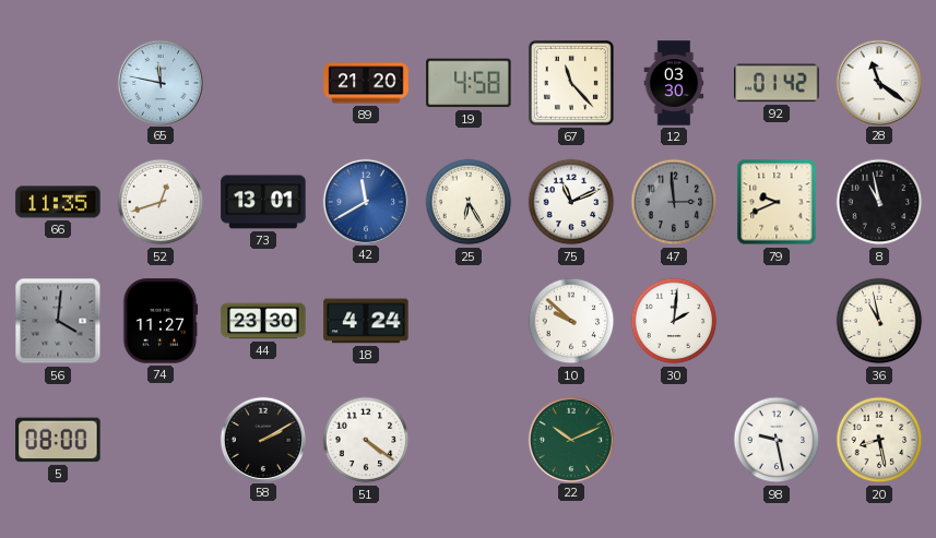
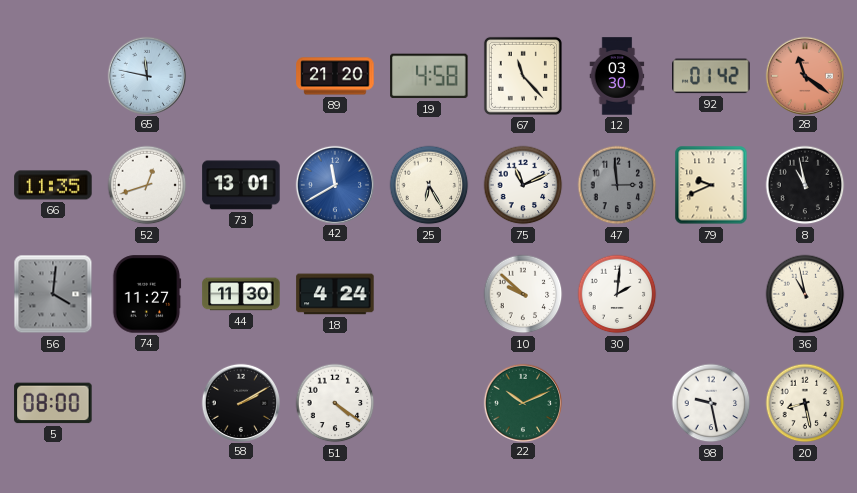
28 dial: white -> salmon (804, 75)
44: 23:30 -> 11:30 (241, 294)
